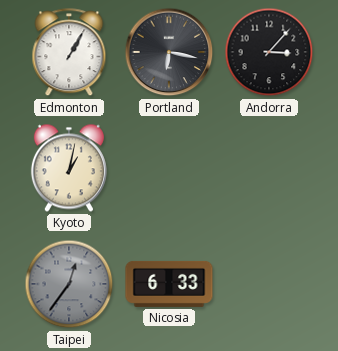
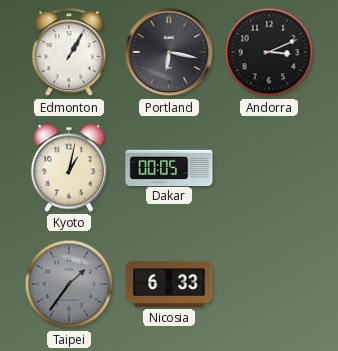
Andorra: 3:07 -> 3:11 (269, 52)
Dakar: none -> 00:05 (169, 167)
Taipei: 12:36 -> 1:36 (69, 284)
